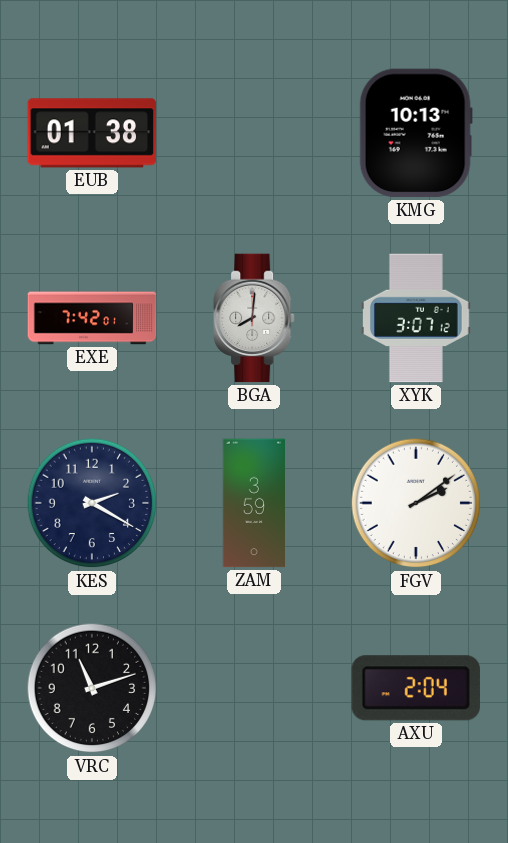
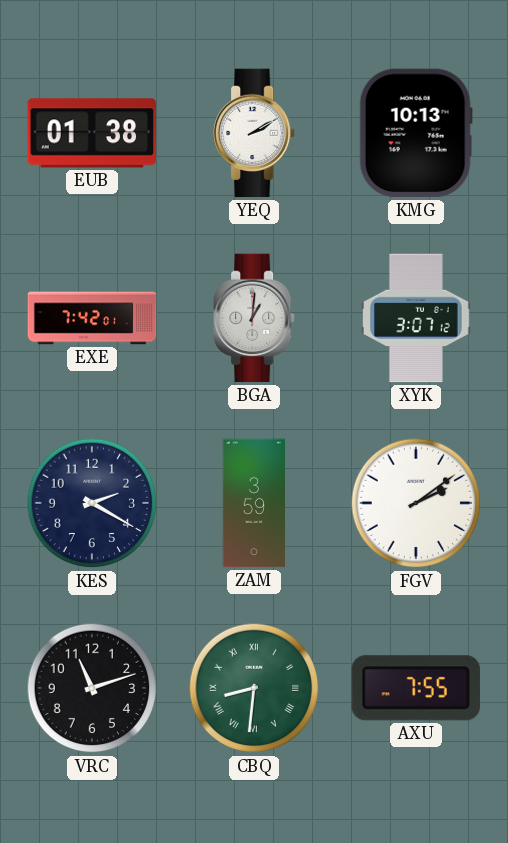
YEQ: none -> 2:10 (255, 133)
BGA: 8:01 -> 1:01 (255, 318)
CBQ: none -> 8:31 (254, 688)
AXU: 2:04 -> 7:55 (416, 688)
